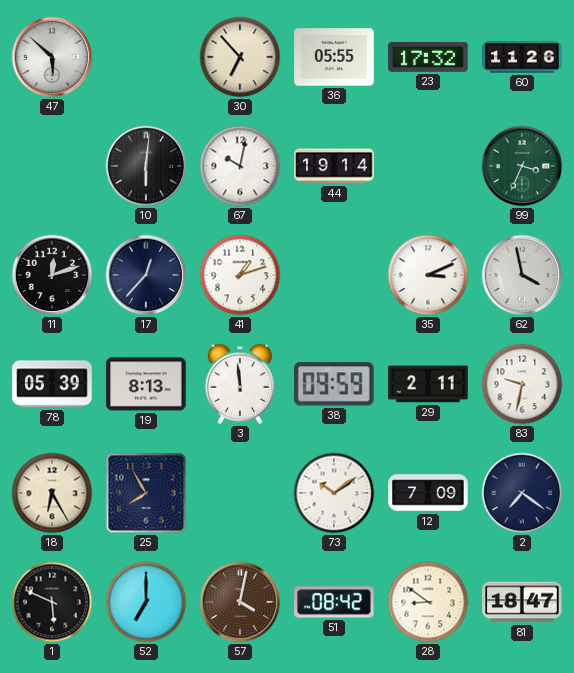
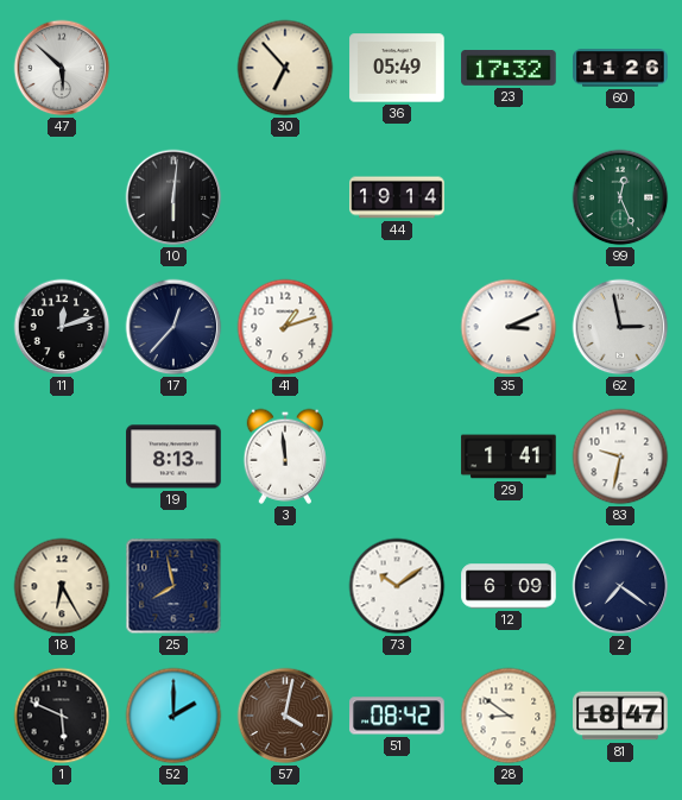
36: 05:55 -> 05:49 (397, 68)
67: 10:02 -> none (240, 166)
99: 3:34 -> 12:26 (620, 197)
62: 3:58 -> 2:58 (620, 327)
78: 05:39 -> none (52, 384)
38: 09:59 -> none (334, 384)
29: 2:11 -> 1:41 (509, 456)
25: 7:55 -> 7:58 (173, 586)
12: 7:09 -> 6:09 (509, 586)
52: 7:00 -> 2:00 (173, 716)
